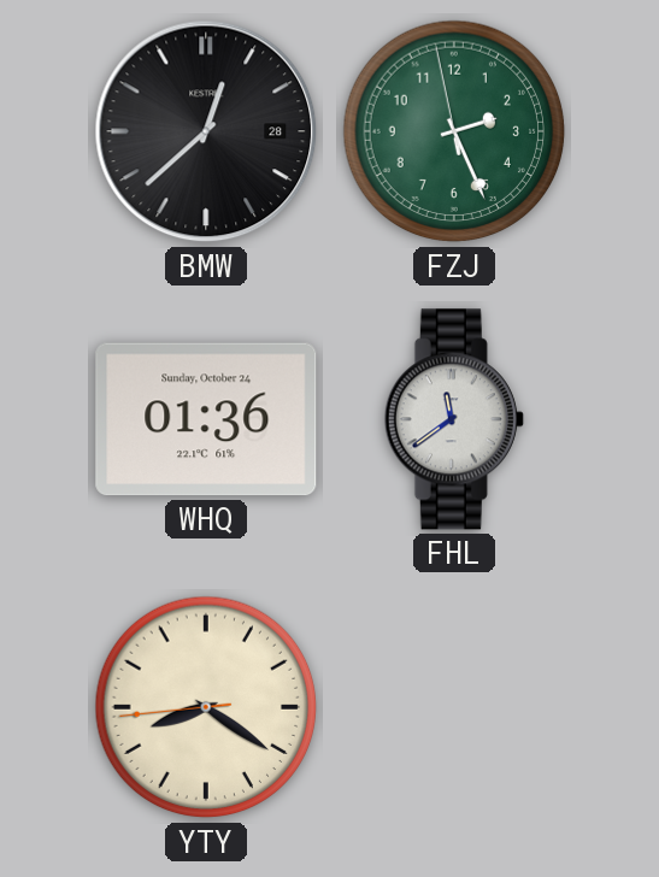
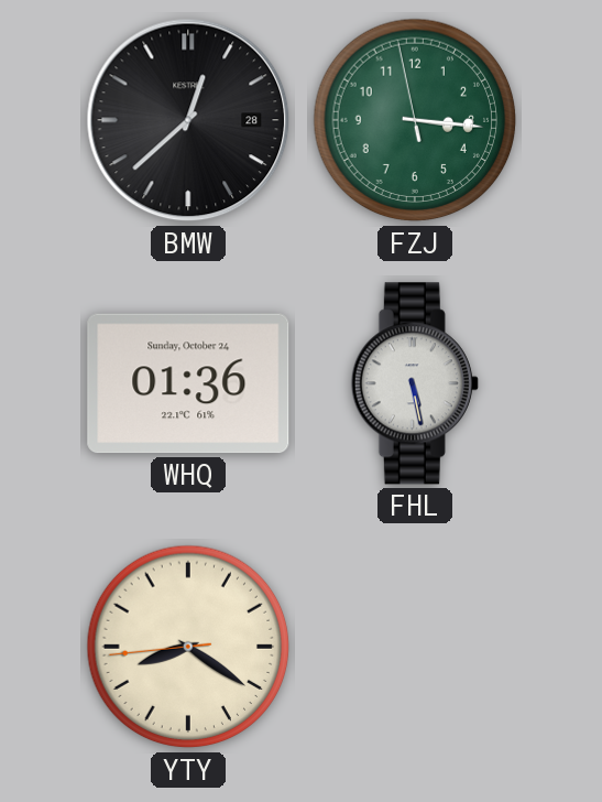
FZJ: 2:25 -> 3:15 (415, 120)
FHL: 11:39 -> 5:28 (415, 383)
